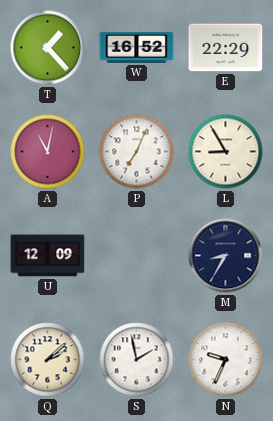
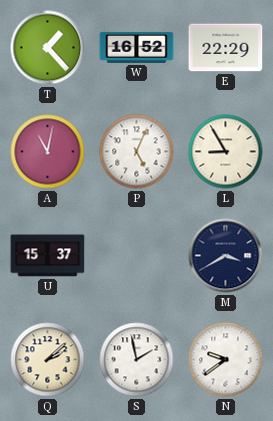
P: 7:04 -> 5:04 (137, 152)
U: 12:09 -> 15:37 (48, 256)
M: 8:35 -> 3:40 (226, 256)
N: 9:34 -> 9:39 (226, 360)
